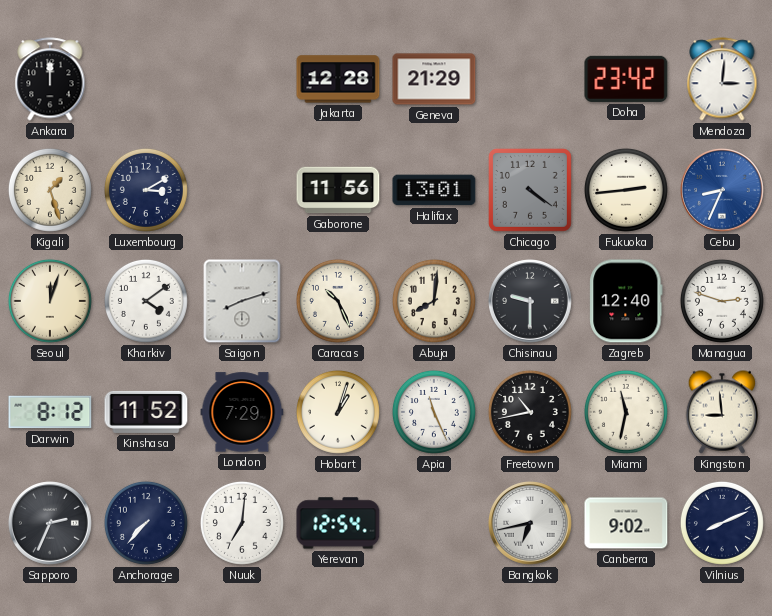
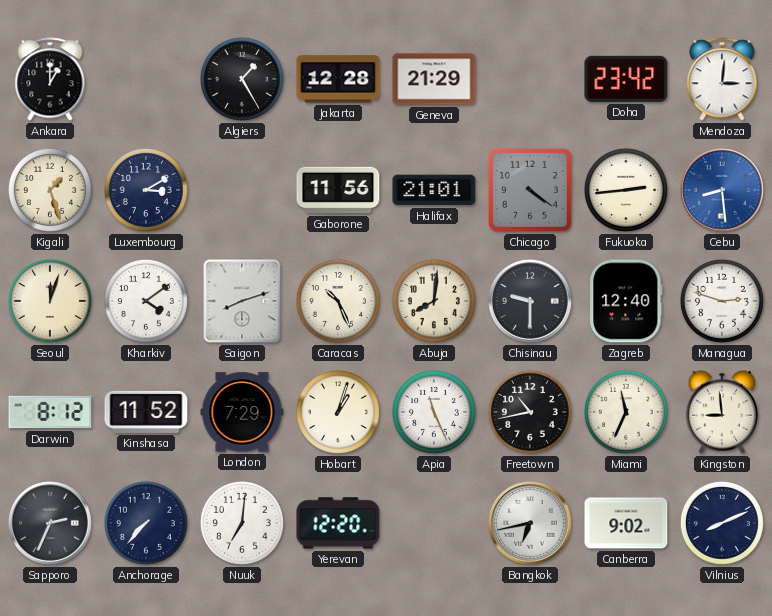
Ankara: 12:00 -> 1:00 (50, 79)
Algiers: none -> 1:25 (242, 79)
Halifax: 13:01 -> 21:01 (434, 190)
Cebu: 8:34 -> 8:29 (723, 191)
Miami: 11:32 -> 11:34 (626, 412)
Yerevan: 12:54 -> 12:20 (338, 523)
